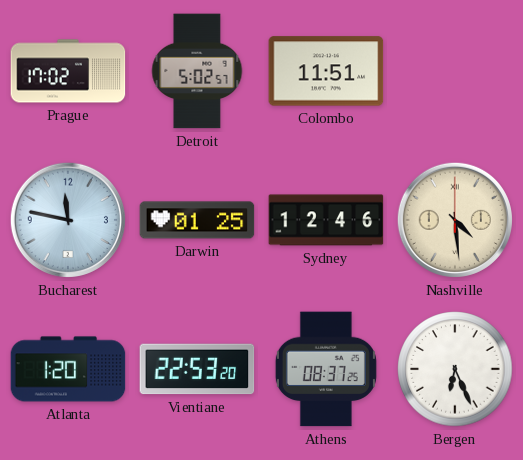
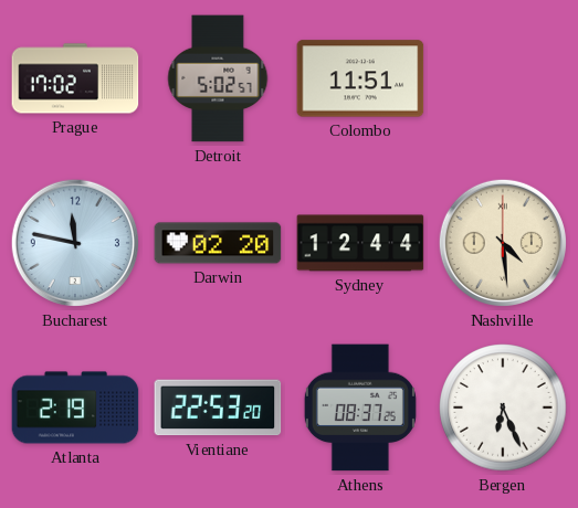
Darwin: 01:25 -> 02:20 (218, 243)
Sydney: 12:46 -> 12:44 (360, 243)
Atlanta: 1:20 -> 2:19 (75, 408)
